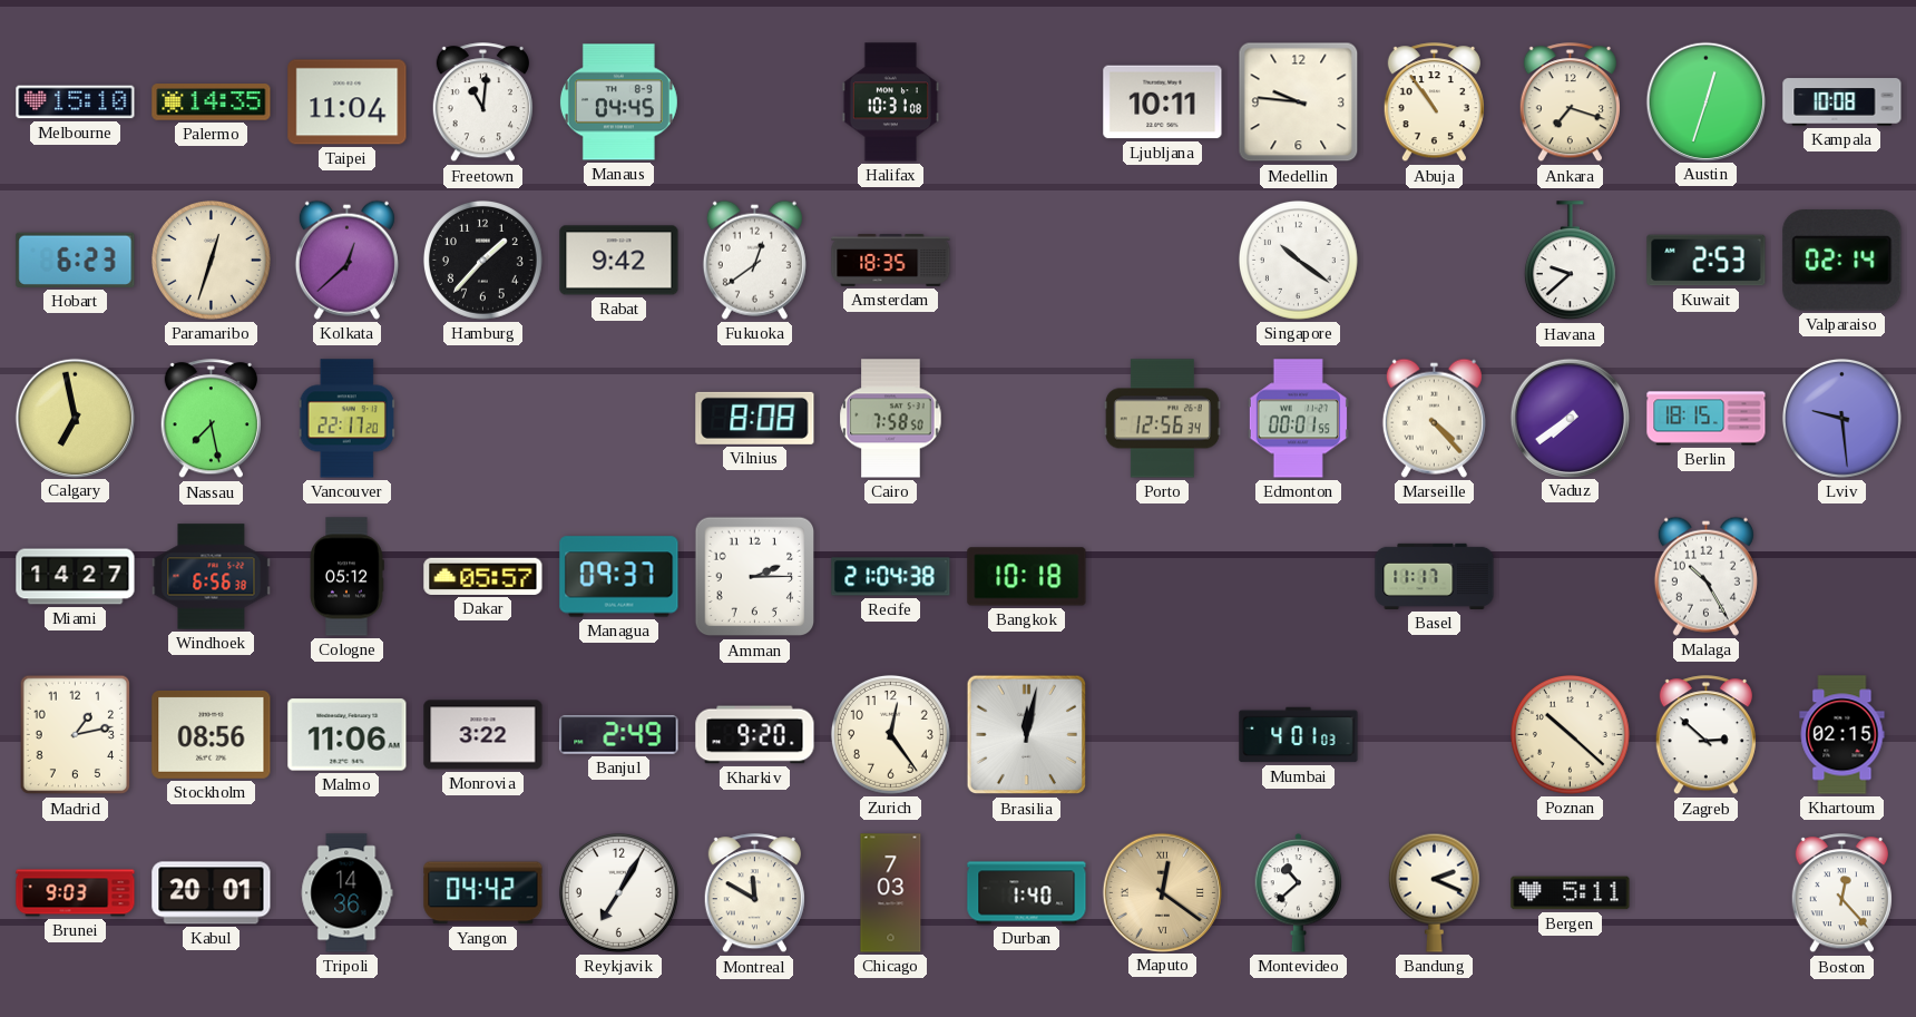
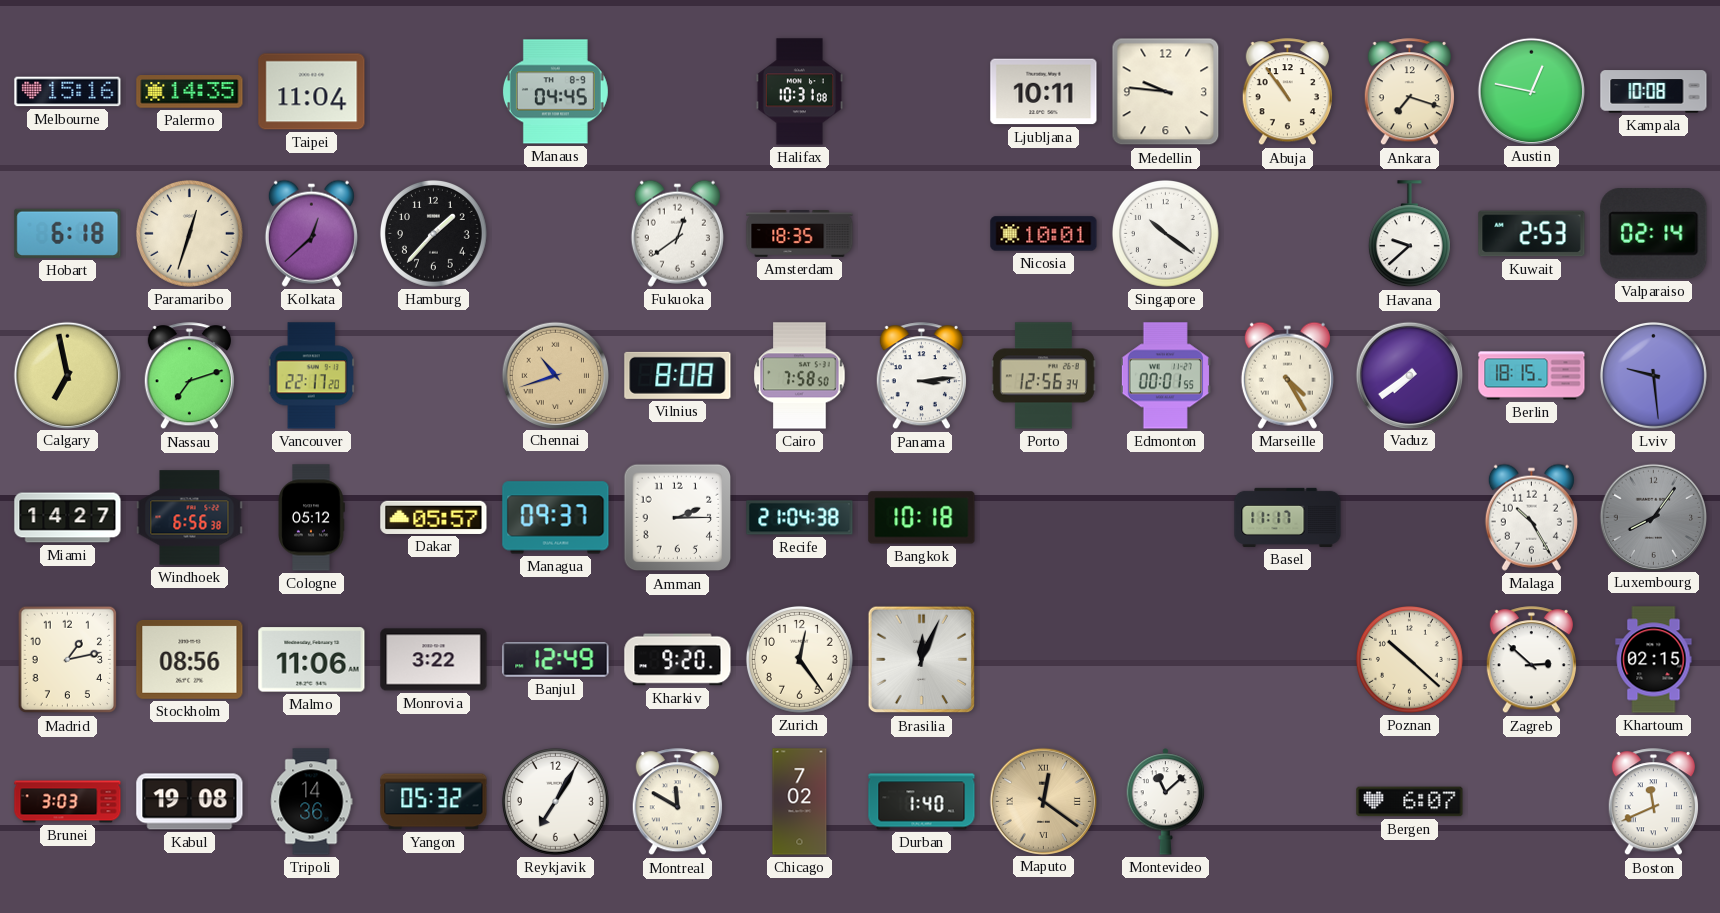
Melbourne: 15:10 -> 15:16 (68, 92)
Freetown: 11:01 -> none (482, 102)
Austin: 12:33 -> 12:47 (1531, 91)
Hobart: 6:23 -> 6:18 (68, 233)
Rabat: 9:42 -> none (619, 261)
Nicosia: none -> 10:01 (1044, 234)
Nassau: 7:28 -> 7:12 (189, 376)
Chennai: none -> 10:42 (555, 375)
Panama: none -> 3:14 (921, 376)
Marseille: 4:23 -> 4:25 (1287, 375)
Luxembourg: none -> 8:06 (1653, 517)
Banjul: 2:49 -> 12:49 (556, 660)
Brasilia: 12:02 -> 12:04 (922, 660)
Mumbai: 4:01 -> none (1299, 735)
Brunei: 9:03 -> 3:03 (68, 802)
Kabul: 20:01 -> 19:08 (190, 802)
Yangon: 04:42 -> 05:32 (434, 802)
Chicago: 7:03 -> 7:02 (800, 802)
Montevideo: 10:38 -> 11:08 (1166, 802)
Bandung: 2:19 -> none (1434, 892)
Bergen: 5:11 -> 6:07 (1410, 802)
Boston: 12:23 -> 11:41 (1653, 802)
